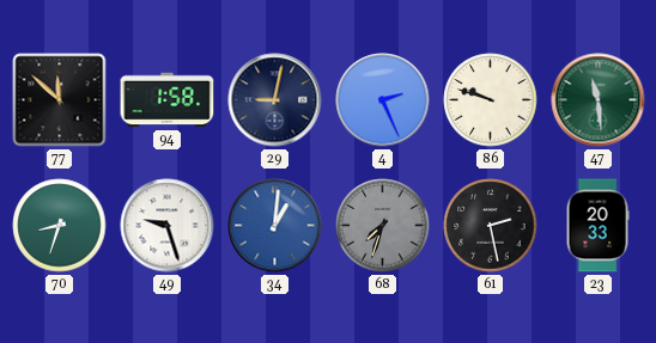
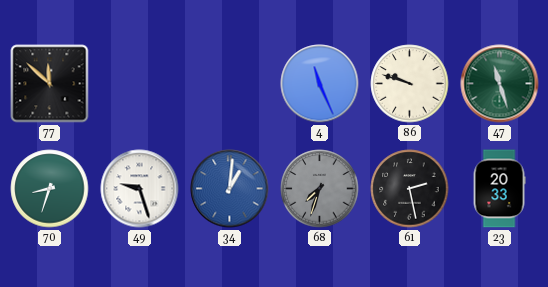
94: 1:58 -> none (168, 100)
29: 9:02 -> none (275, 100)
4: 2:26 -> 11:26 (320, 84)
47: 11:29 -> 11:27 (500, 84)
